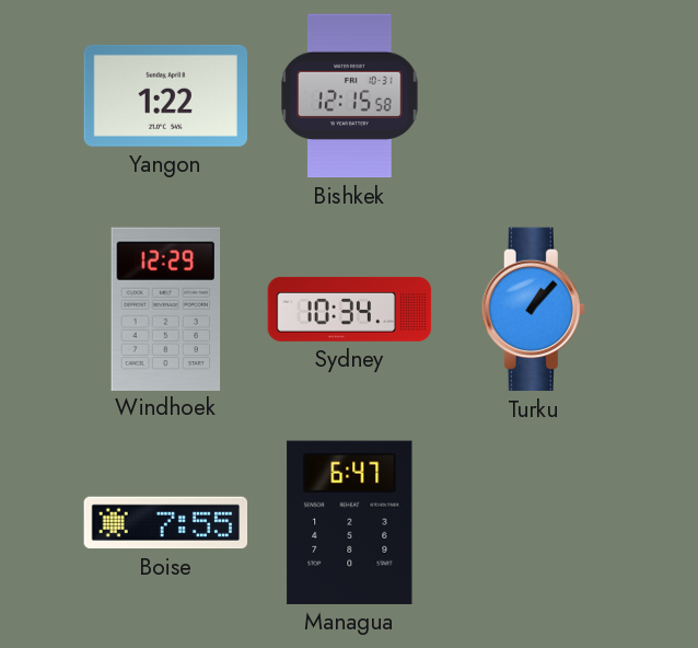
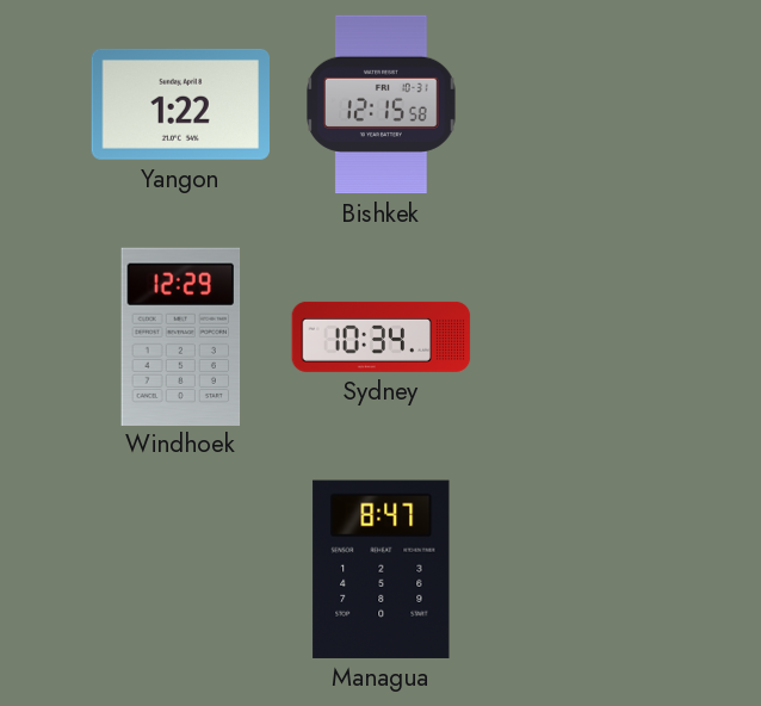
Turku: 1:07 -> none (533, 310)
Boise: 7:55 -> none (166, 523)
Managua: 6:47 -> 8:47 (382, 569)
